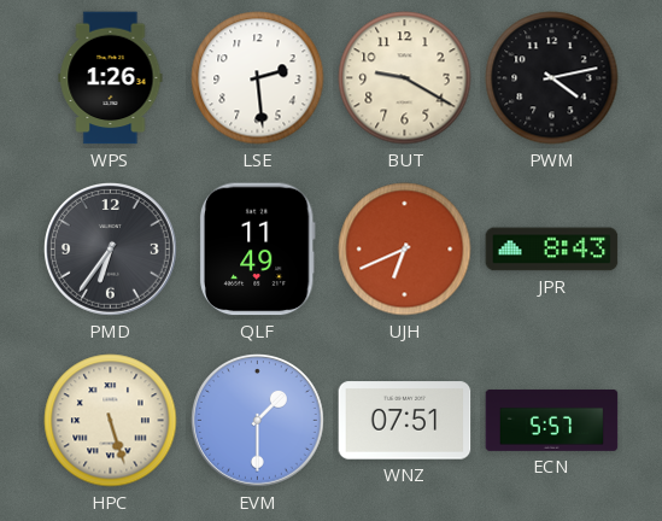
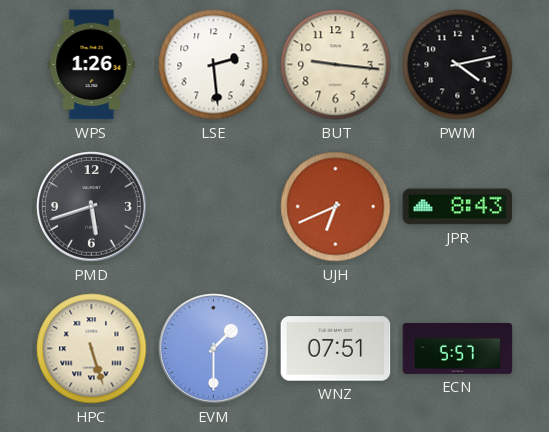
BUT: 9:20 -> 9:16 (336, 65)
PMD: 6:36 -> 5:42 (92, 207)
QLF: 11:49 -> none (257, 250)
